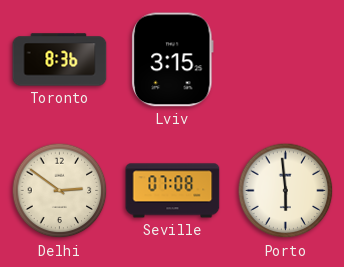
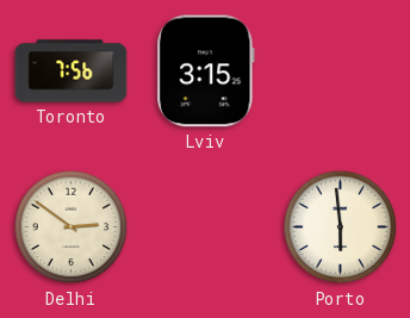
Toronto: 8:36 -> 7:56 (72, 71)
Seville: 07:08 -> none (173, 191)
